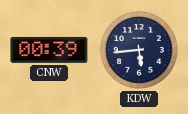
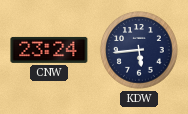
CNW: 00:39 -> 23:24 (49, 50)
